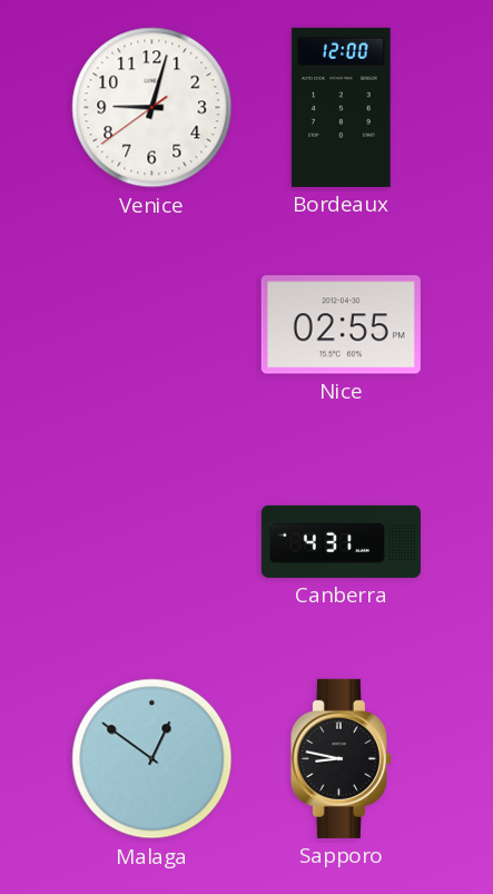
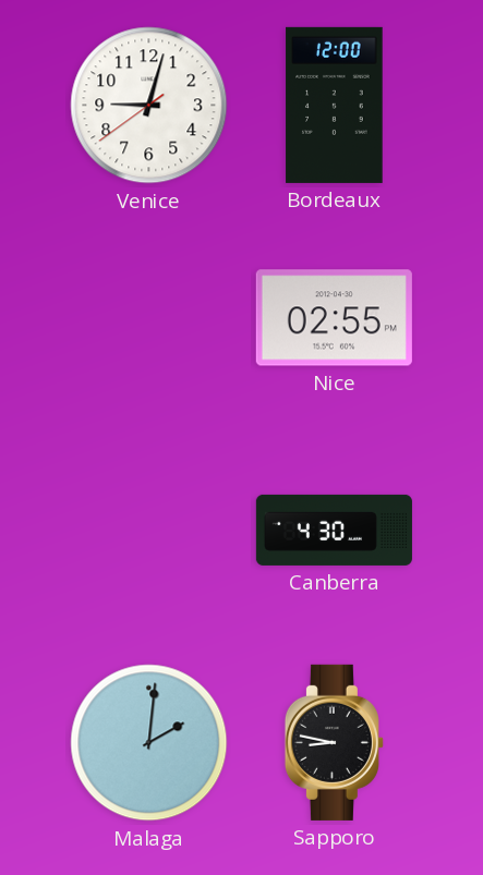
Canberra: 4:31 -> 4:30 (334, 530)
Malaga: 12:51 -> 2:01 (149, 743)
